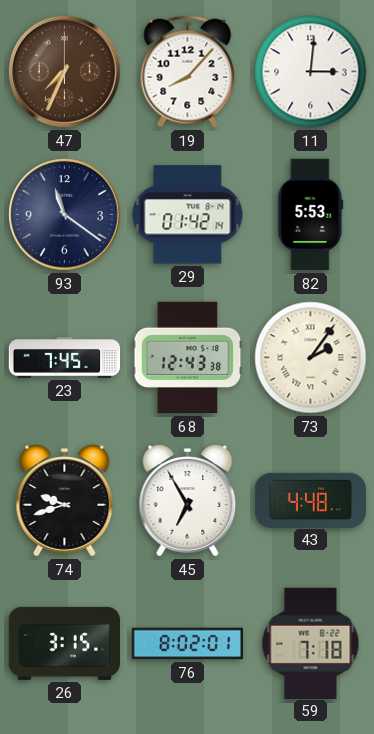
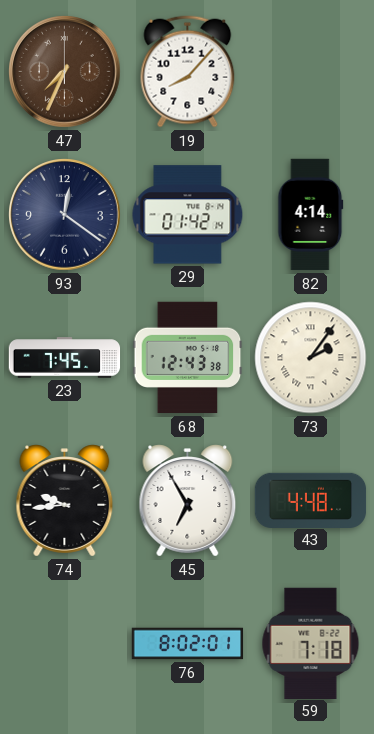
11: 3:01 -> none (311, 72)
93: 11:21 -> 12:21 (65, 215)
82: 5:53 -> 4:14 (311, 215)
74: 9:42 -> 9:44 (65, 501)
26: 3:15 -> none (64, 643)
